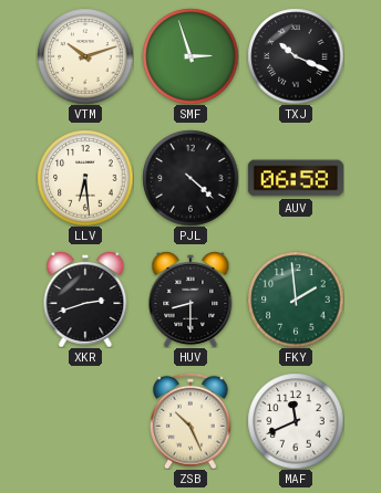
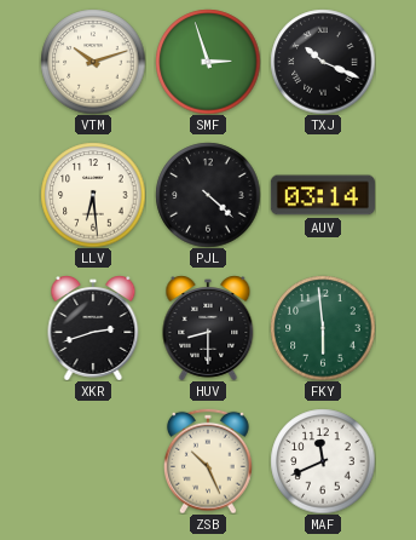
AUV: 06:58 -> 03:14 (323, 195)
FKY: 1:59 -> 5:59 (323, 328)
